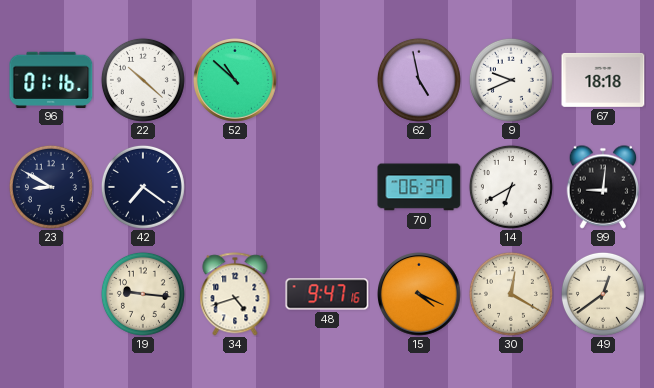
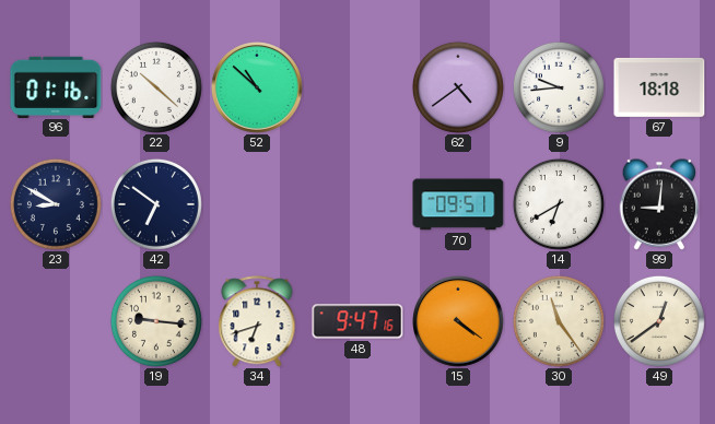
62: 4:58 -> 4:39 (458, 87)
9: 9:41 -> 9:44 (559, 87)
42: 7:21 -> 6:51 (156, 204)
70: 06:37 -> 09:51 (458, 204)
34: 4:42 -> 6:42 (257, 321)
15: 4:19 -> 4:21 (459, 322)
30: 12:20 -> 11:24 (559, 321)
